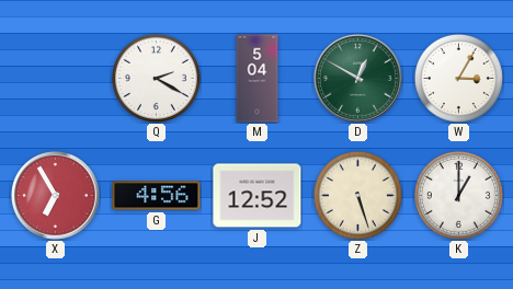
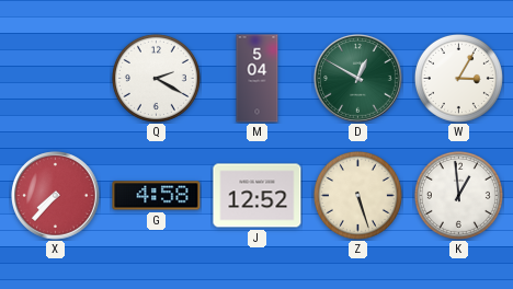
X: 6:55 -> 7:37 (56, 196)
G: 4:56 -> 4:58 (157, 196)
K: 1:00 -> 12:59 (458, 195)
